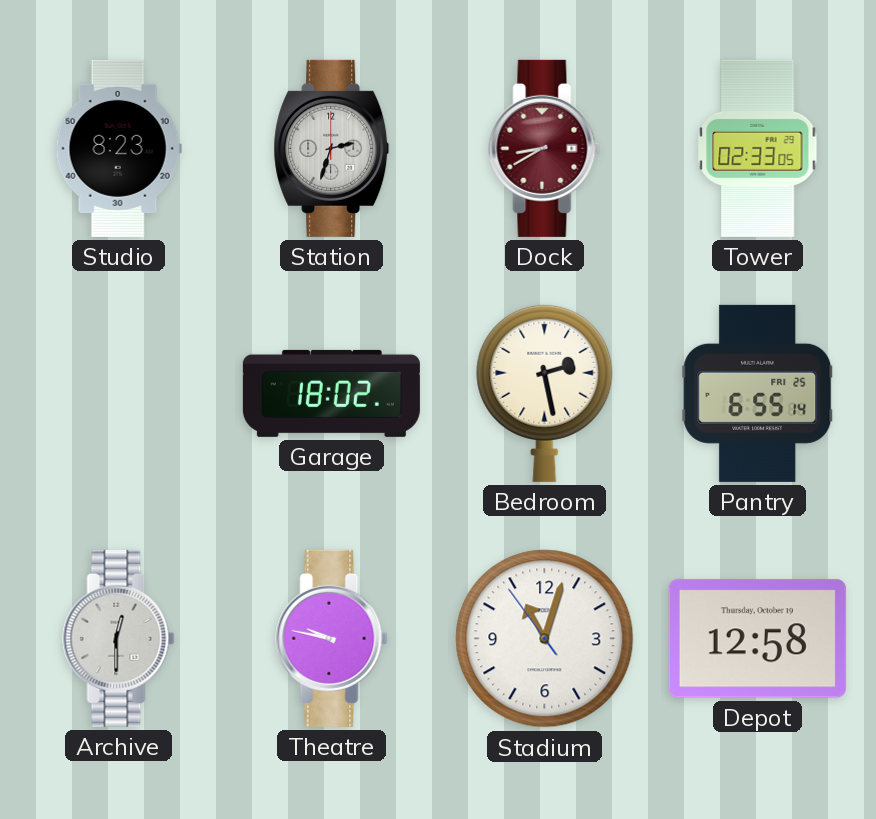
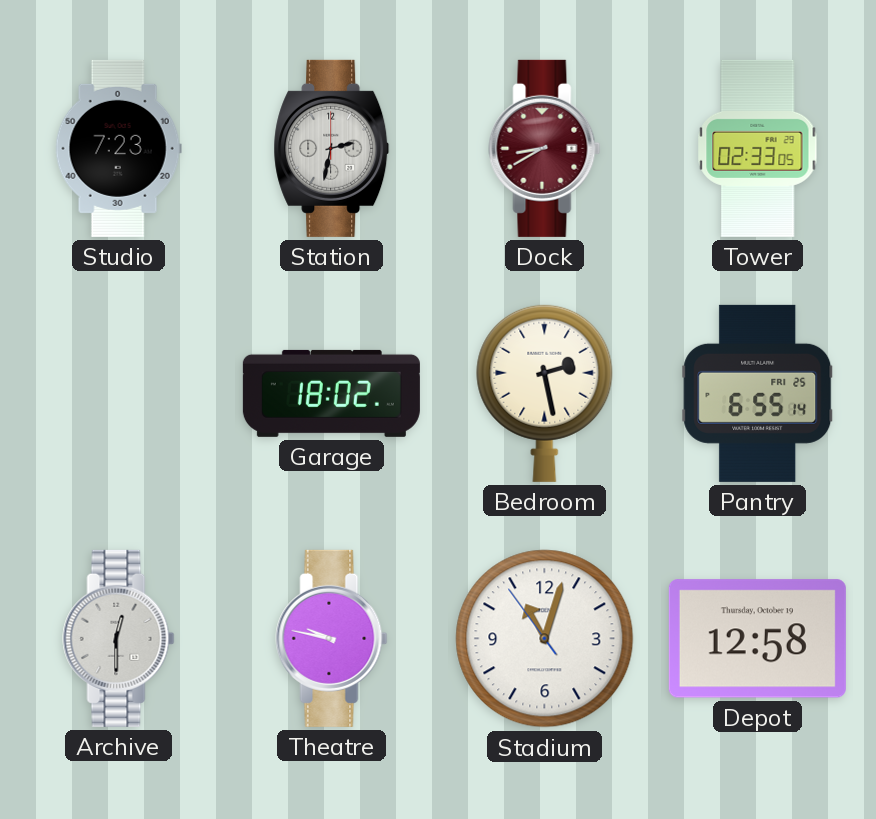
Studio: 8:23 -> 7:23 (118, 148)
Station: 2:33 -> 2:32 (332, 148)
